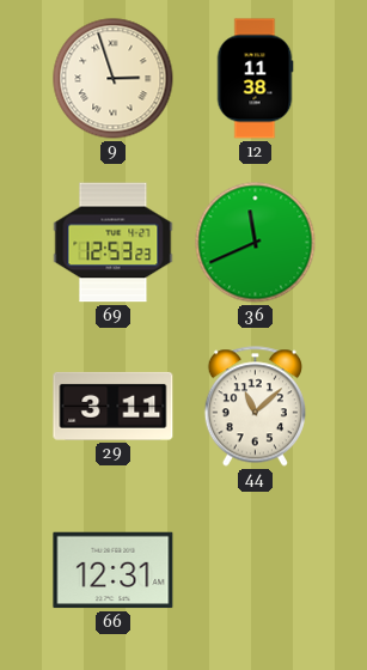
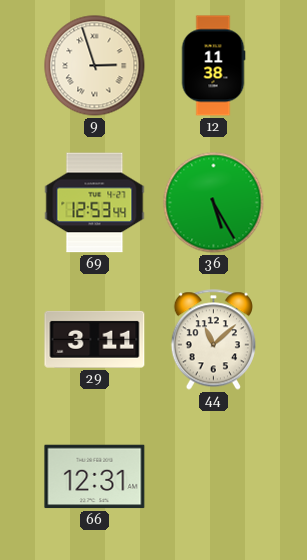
69: 12:53:23 -> 12:53:44 (95, 203)
36: 11:41 -> 5:25 (214, 203)
